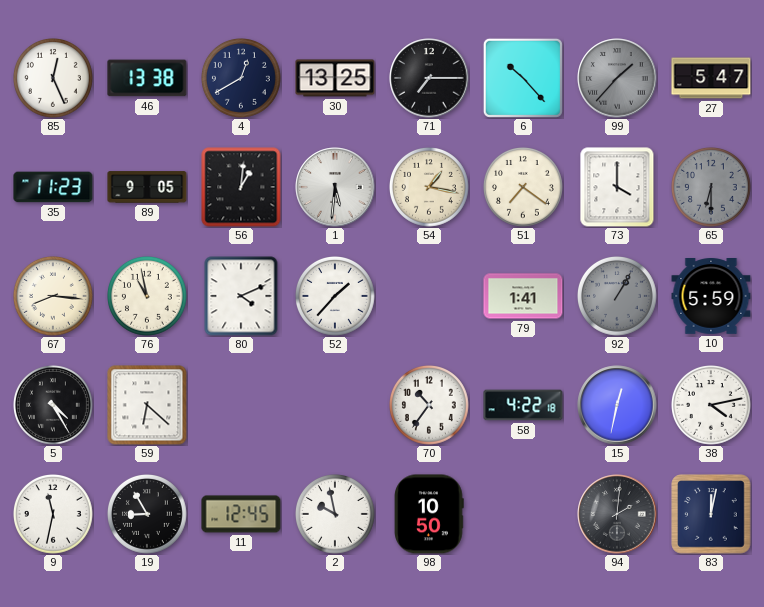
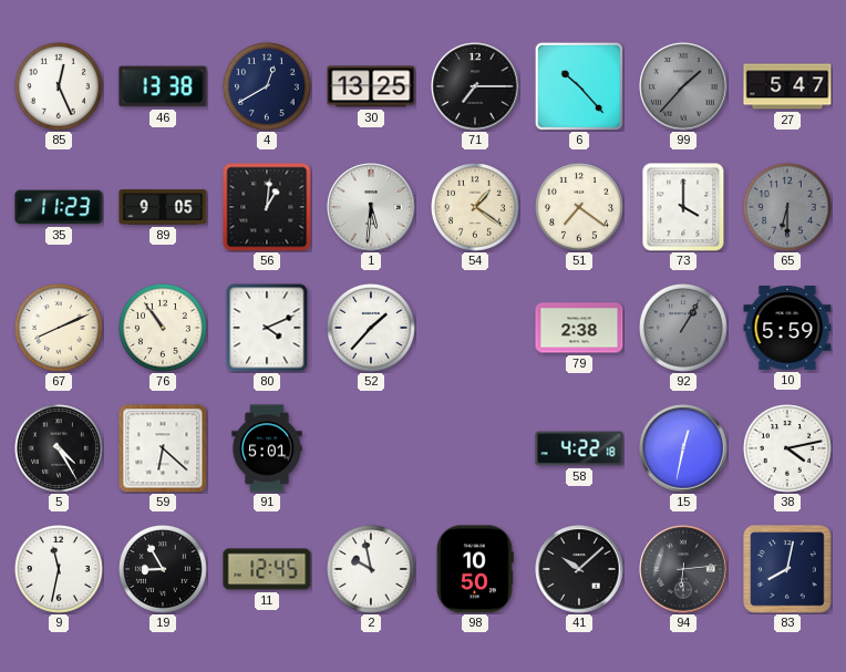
54: 1:17 -> 1:21 (476, 208)
67: 8:16 -> 8:11 (60, 329)
76: 10:58 -> 10:54 (164, 329)
79: 1:41 -> 2:38 (579, 328)
91: none -> 5:01 (267, 448)
70: 10:36 -> none (430, 406)
41: none -> 10:08 (579, 569)
94: 2:01 -> 6:14 (683, 569)
83: 12:02 -> 8:02 (787, 569)
